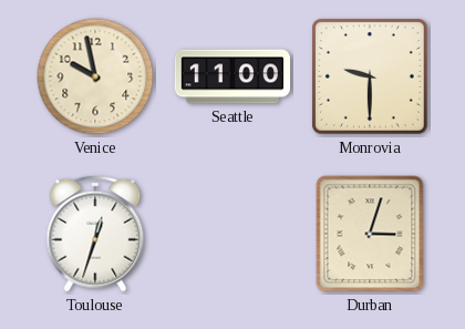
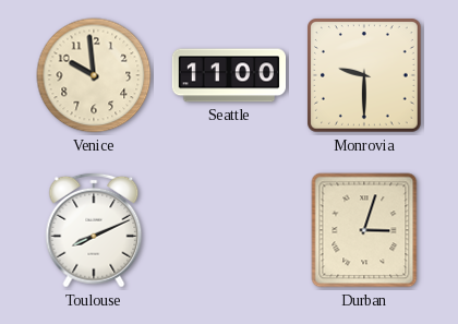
Venice: 9:58 -> 9:59 (94, 75)
Toulouse: 12:33 -> 8:11 (94, 230)
